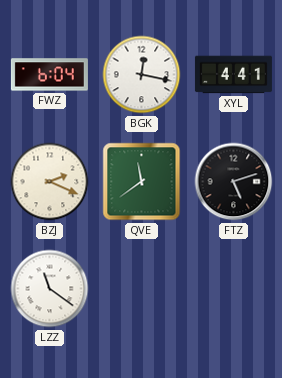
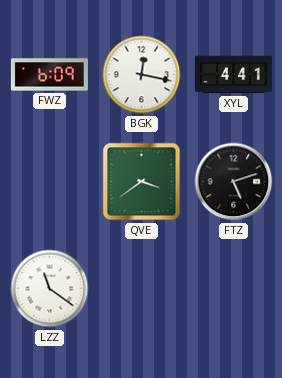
FWZ: 6:04 -> 6:09 (49, 75)
BZJ: 2:19 -> none (50, 182)
QVE: 11:39 -> 3:39 (142, 182)
